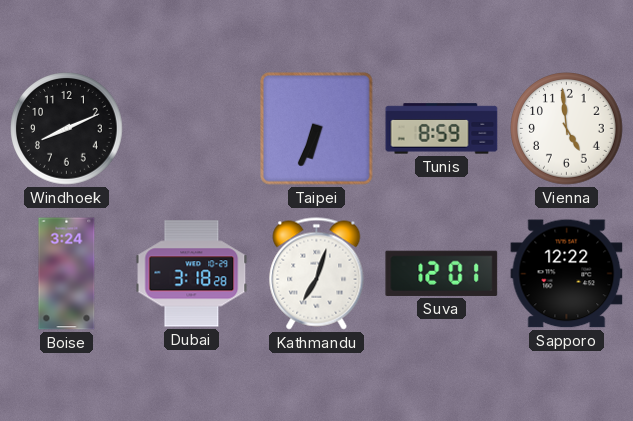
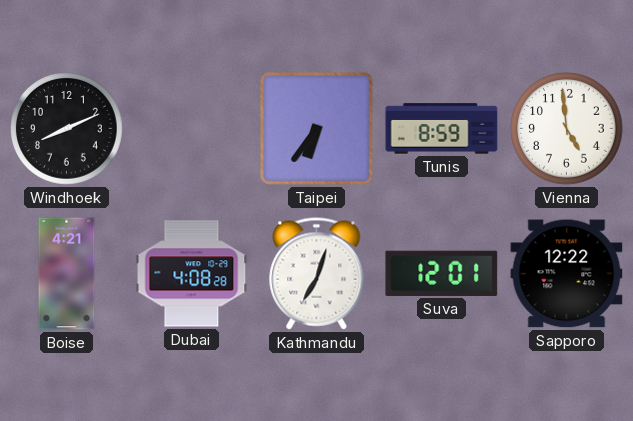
Taipei: 6:34 -> 6:36 (317, 129)
Boise: 3:24 -> 4:21 (67, 274)
Dubai: 3:18 -> 4:08 (192, 274)
